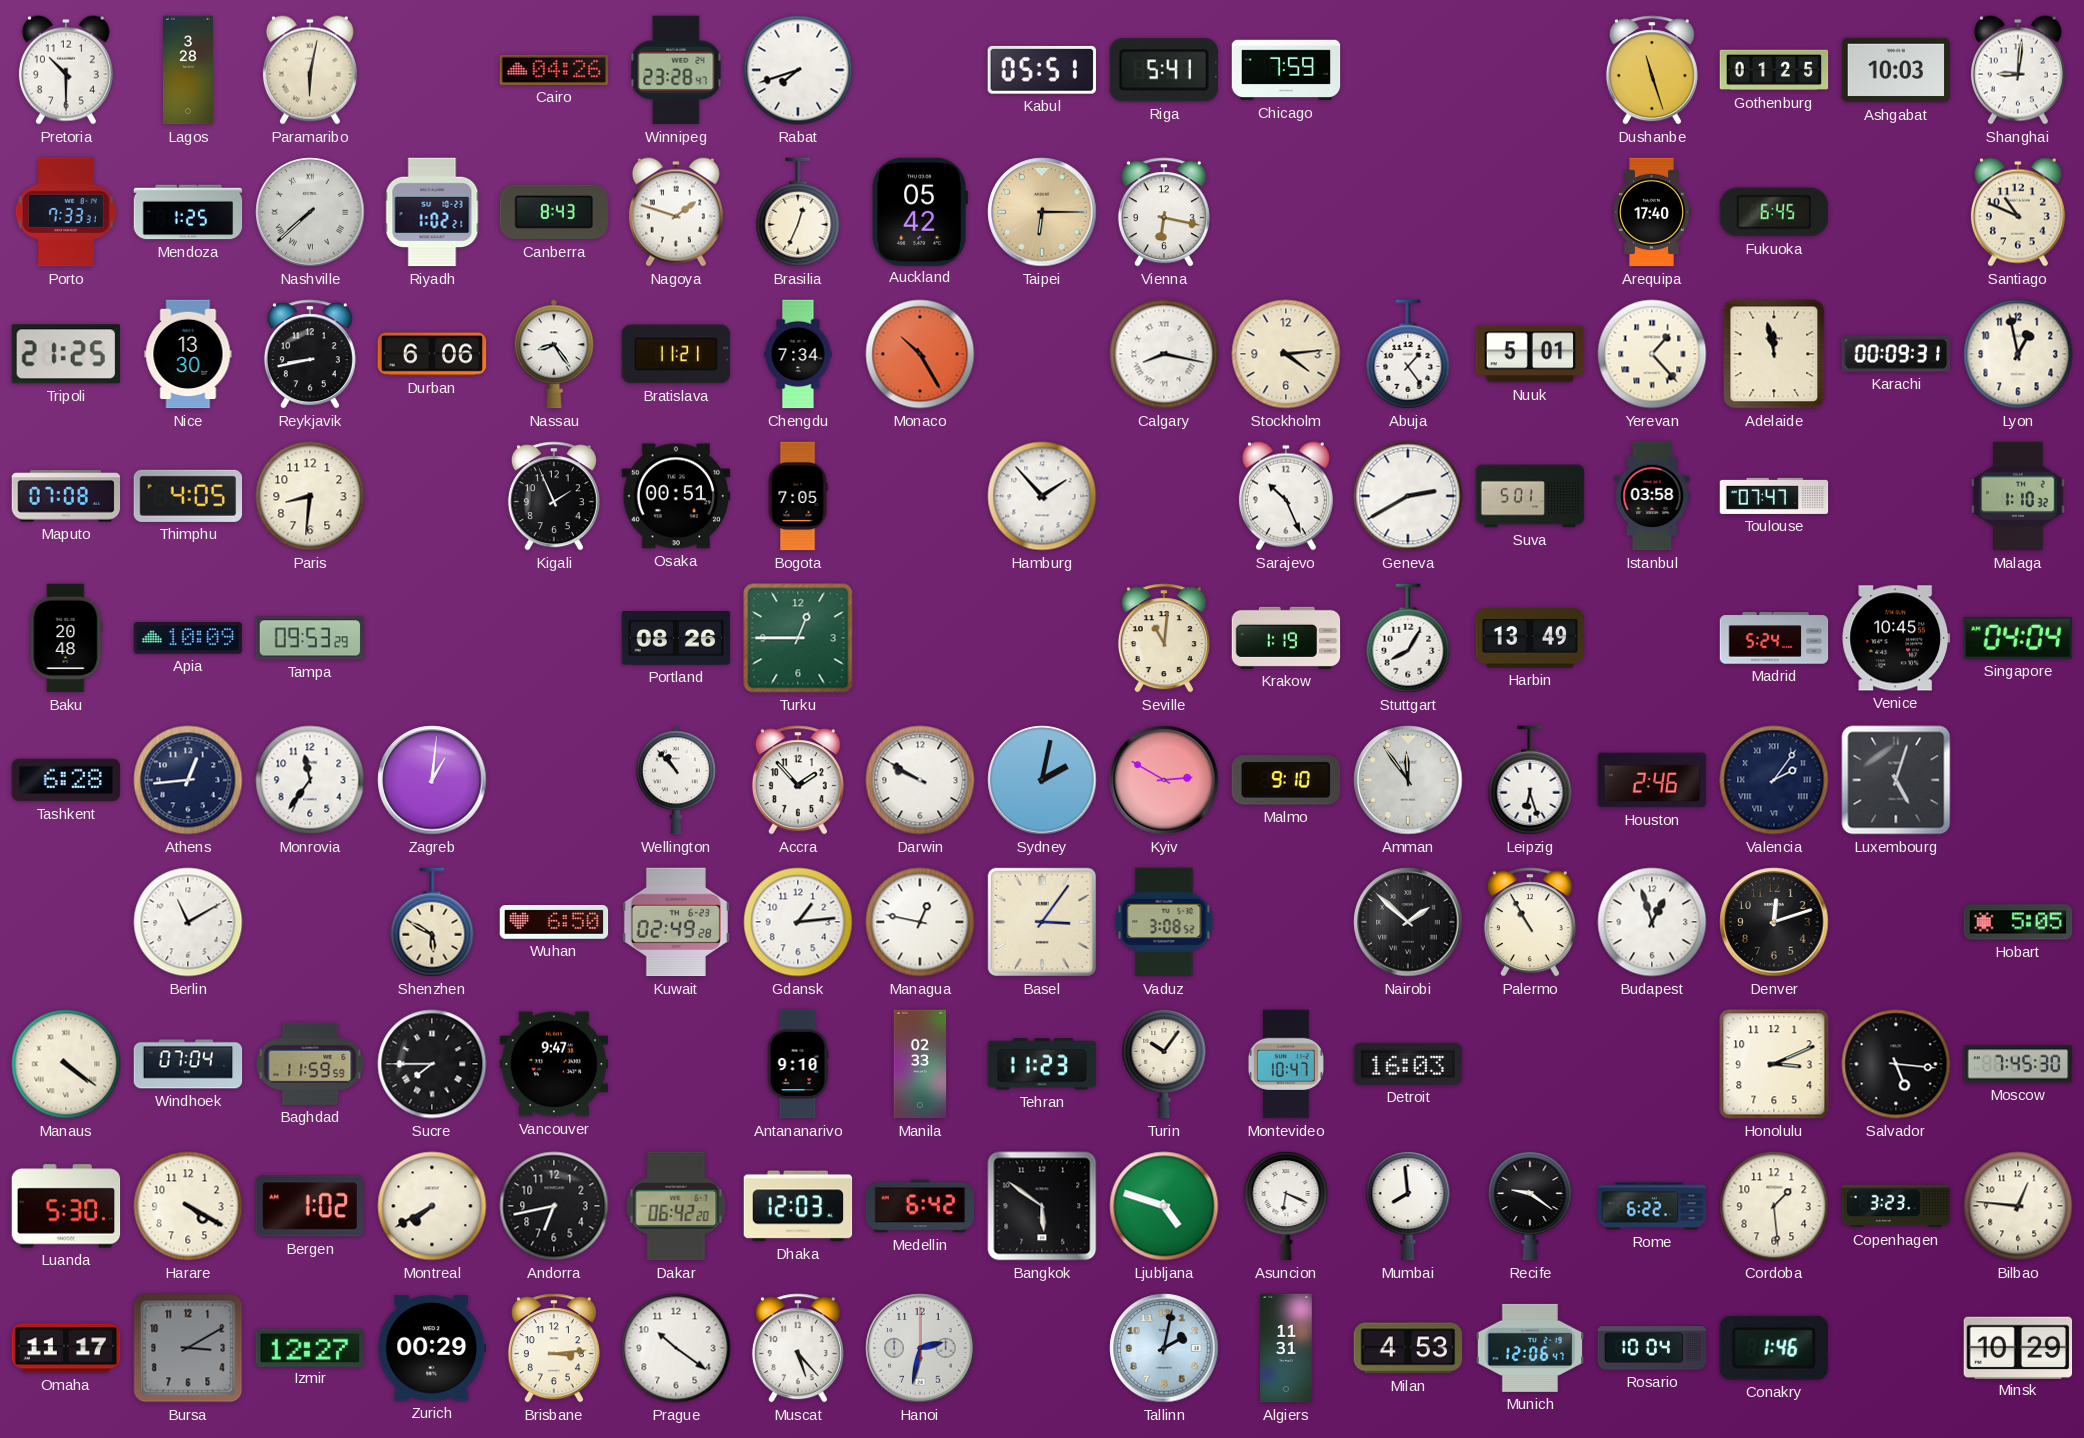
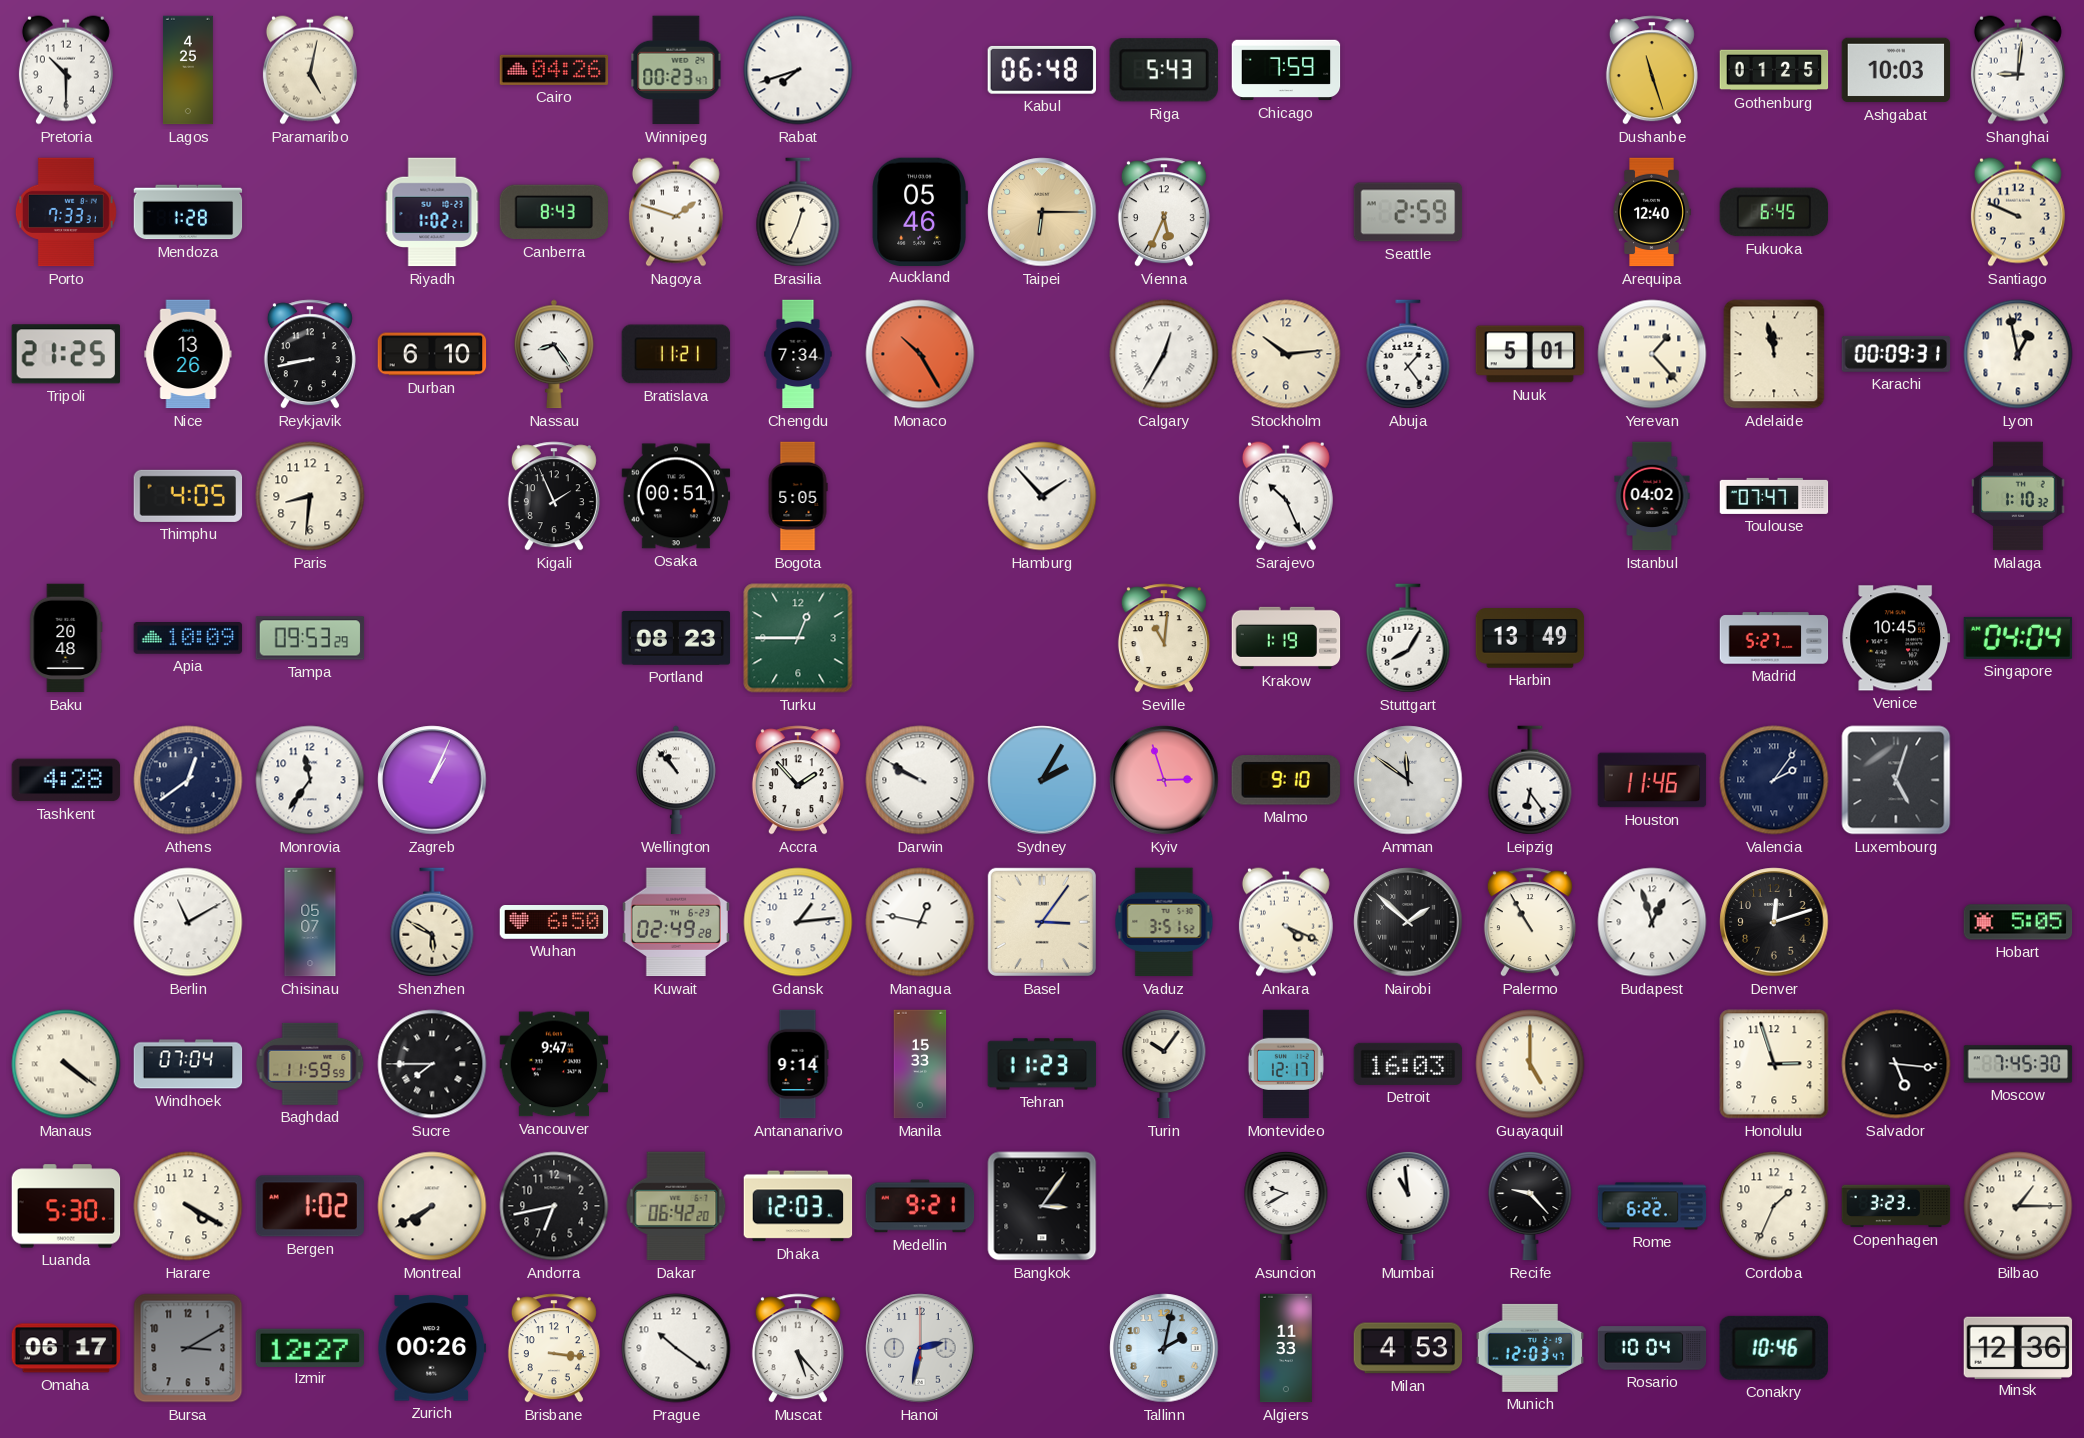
Lagos: 3:28 -> 4:25 (188, 70)
Paramaribo: 6:02 -> 5:02 (310, 70)
Winnipeg: 23:28 -> 00:23 (676, 70)
Kabul: 05:51 -> 06:48 (1042, 70)
Riga: 5:41 -> 5:43 (1164, 70)
Mendoza: 1:25 -> 1:28 (188, 212)
Nashville: 7:38 -> none (310, 212)
Auckland: 05:42 -> 05:46 (919, 211)
Vienna: 6:17 -> 5:34 (1164, 212)
Seattle: none -> 2:59 (1408, 212)
Arequipa: 17:40 -> 12:40 (1652, 212)
Santiago: 10:49 -> 9:49 (2018, 212)
Nice: 13:30 -> 13:26 (188, 354)
Durban: 6:06 -> 6:10 (432, 354)
Calgary: 8:17 -> 12:35 (1164, 354)
Stockholm: 4:14 -> 10:14 (1286, 354)
Maputo: 07:08 -> none (66, 496)
Bogota: 7:05 -> 5:05 (798, 496)
Geneva: 2:40 -> none (1408, 496)
Suva: 5:01 -> none (1530, 496)
Istanbul: 03:58 -> 04:02 (1652, 496)
Portland: 08:26 -> 08:23 (676, 638)
Madrid: 5:24 -> 5:27 (1774, 638)
Tashkent: 6:28 -> 4:28 (66, 780)
Athens: 12:44 -> 12:39 (188, 780)
Zagreb: 1:01 -> 1:04 (432, 780)
Sydney: 2:02 -> 2:05 (1042, 780)
Kyiv: 2:50 -> 2:57 (1164, 780)
Amman: 11:54 -> 11:51 (1408, 780)
Leipzig: 6:27 -> 6:24 (1530, 780)
Houston: 2:46 -> 11:46 (1652, 780)
Chisinau: none -> 05:07 (310, 922)
Vaduz: 3:08 -> 3:51 (1164, 922)
Ankara: none -> 4:19 (1286, 922)
Antananarivo: 9:10 -> 9:14 (798, 1064)
Manila: 02:33 -> 15:33 (920, 1064)
Montevideo: 10:47 -> 12:17 (1286, 1064)
Guayaquil: none -> 5:00 (1530, 1064)
Honolulu: 3:11 -> 2:57 (1774, 1064)
Medellin: 6:42 -> 9:21 (920, 1206)
Bangkok: 5:51 -> 3:06 (1042, 1206)
Ljubljana: 4:48 -> none (1164, 1206)
Asuncion: 6:19 -> 9:40 (1286, 1206)
Mumbai: 7:59 -> 10:59 (1408, 1206)
Recife: 9:21 -> 9:23 (1530, 1206)
Cordoba: 1:29 -> 1:34 (1774, 1206)
Bilbao: 12:46 -> 1:15 (2018, 1206)
Omaha: 11:17 -> 06:17 (66, 1348)
Zurich: 00:29 -> 00:26 (432, 1348)
Brisbane: 3:14 -> 3:16 (554, 1348)
Algiers: 11:31 -> 11:33 (1287, 1348)
Munich: 12:06 -> 12:03 (1530, 1348)
Conakry: 1:46 -> 10:46 (1774, 1348)
Minsk: 10:29 -> 12:36 (2018, 1347)
